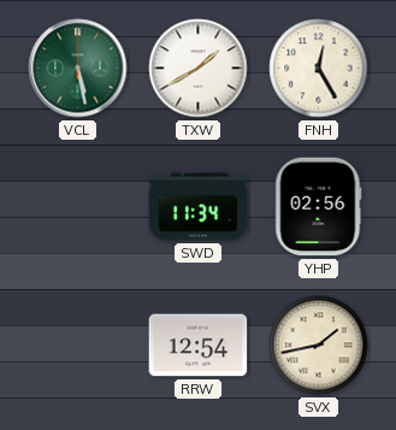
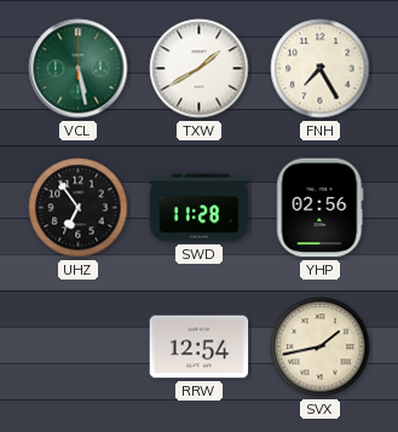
FNH: 12:25 -> 7:25 (321, 69)
UHZ: none -> 6:54 (79, 208)
SWD: 11:34 -> 11:28 (200, 208)
